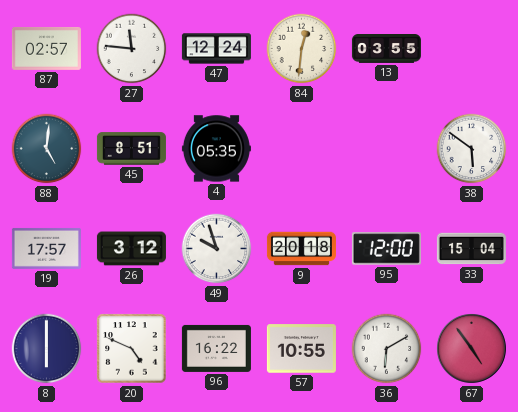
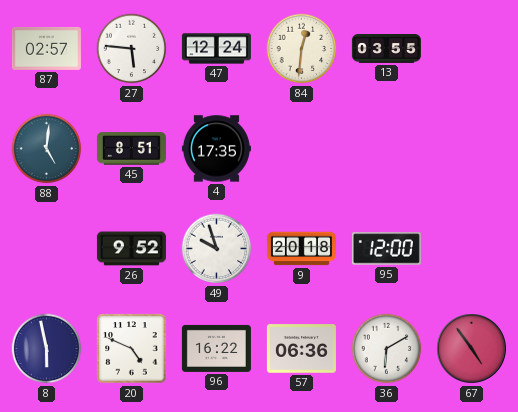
27: 11:46 -> 5:46 (132, 49)
4: 05:35 -> 17:35 (216, 149)
38: 5:51 -> none (472, 149)
19: 17:57 -> none (46, 248)
26: 3:12 -> 9:52 (131, 249)
33: 15:04 -> none (471, 249)
8: 6:00 -> 5:58 (47, 349)
57: 10:55 -> 06:36 (301, 349)
